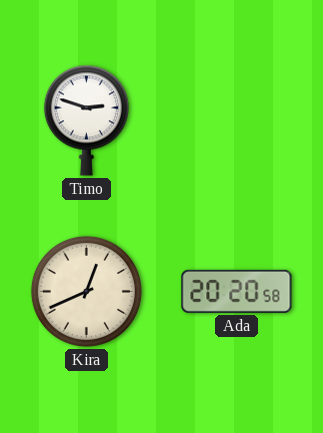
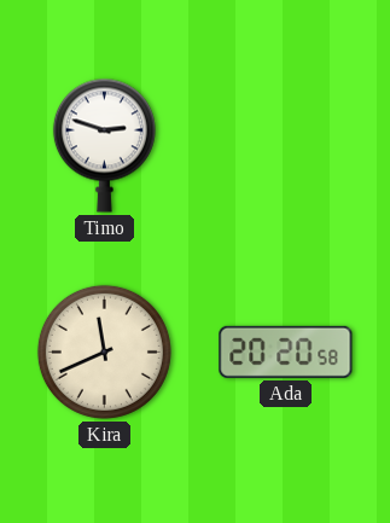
Kira: 12:41 -> 11:41 (104, 351)
